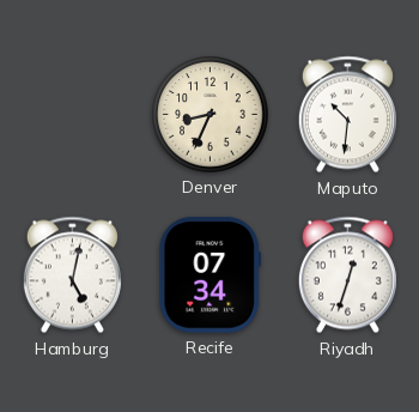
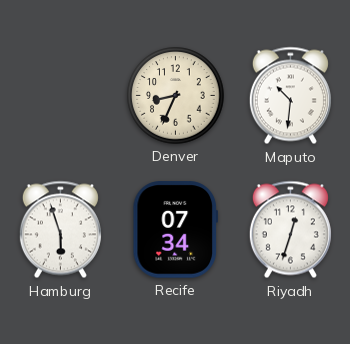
Hamburg: 5:02 -> 5:57 (60, 230)
